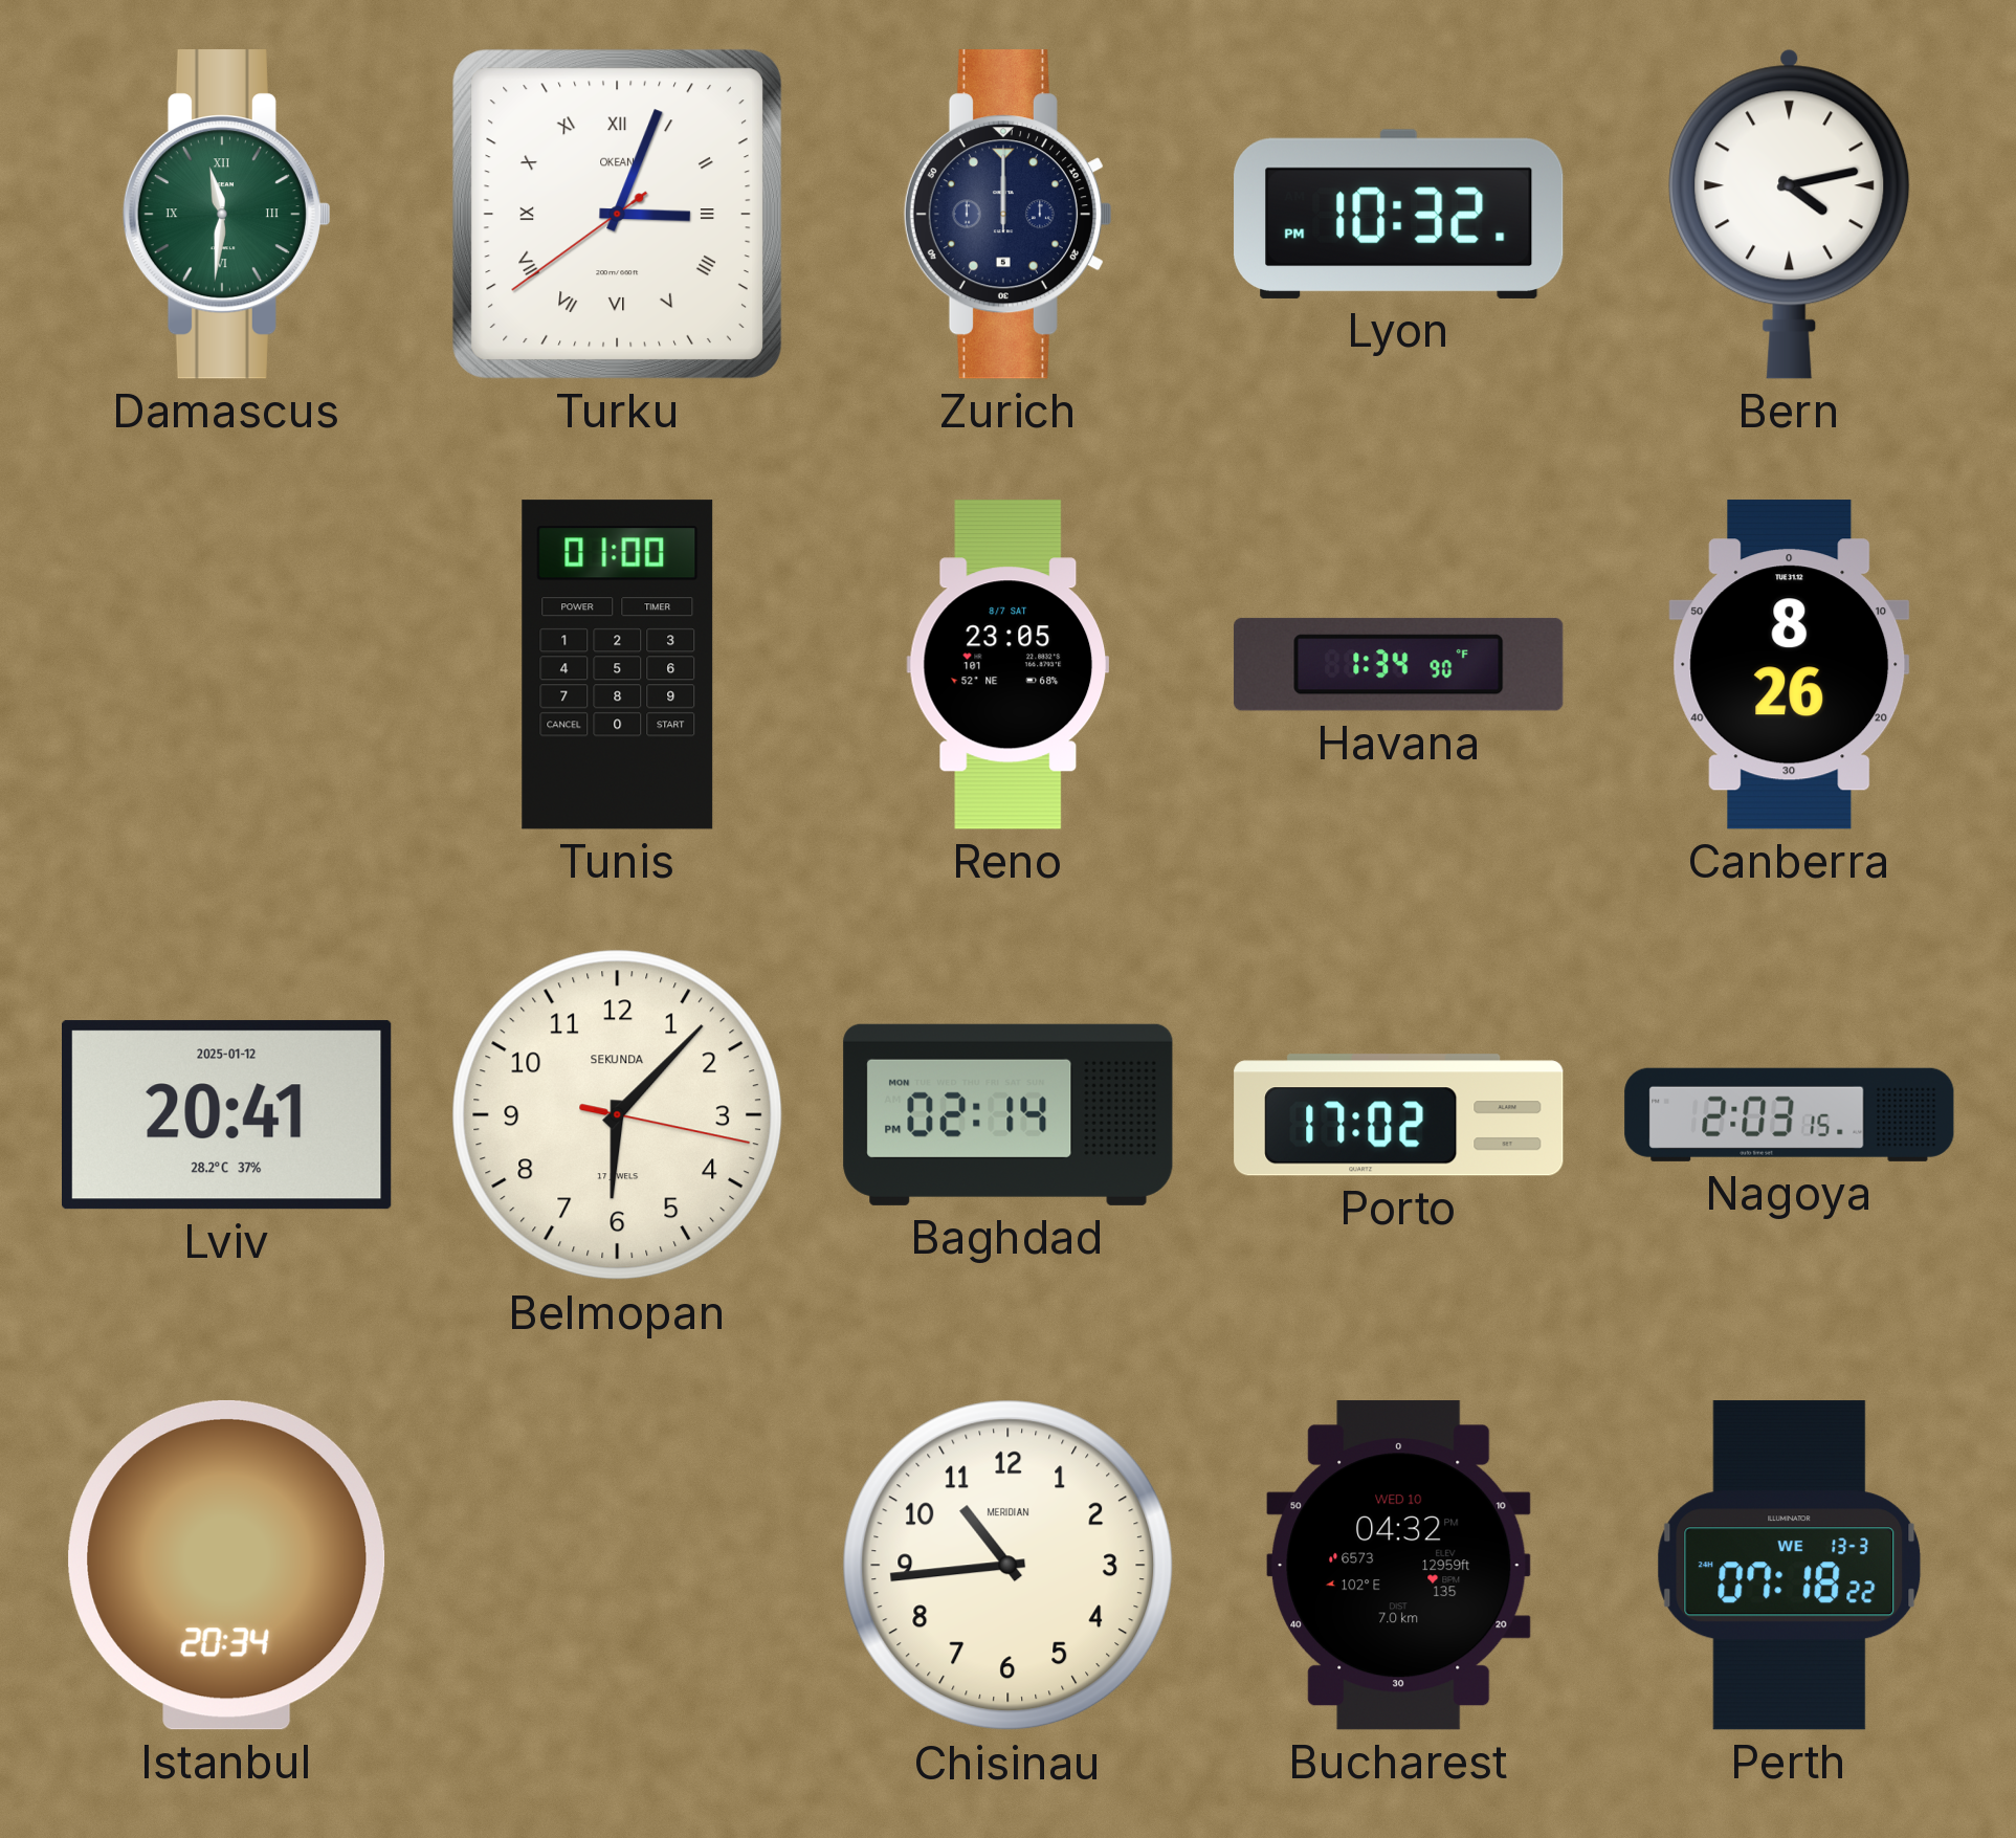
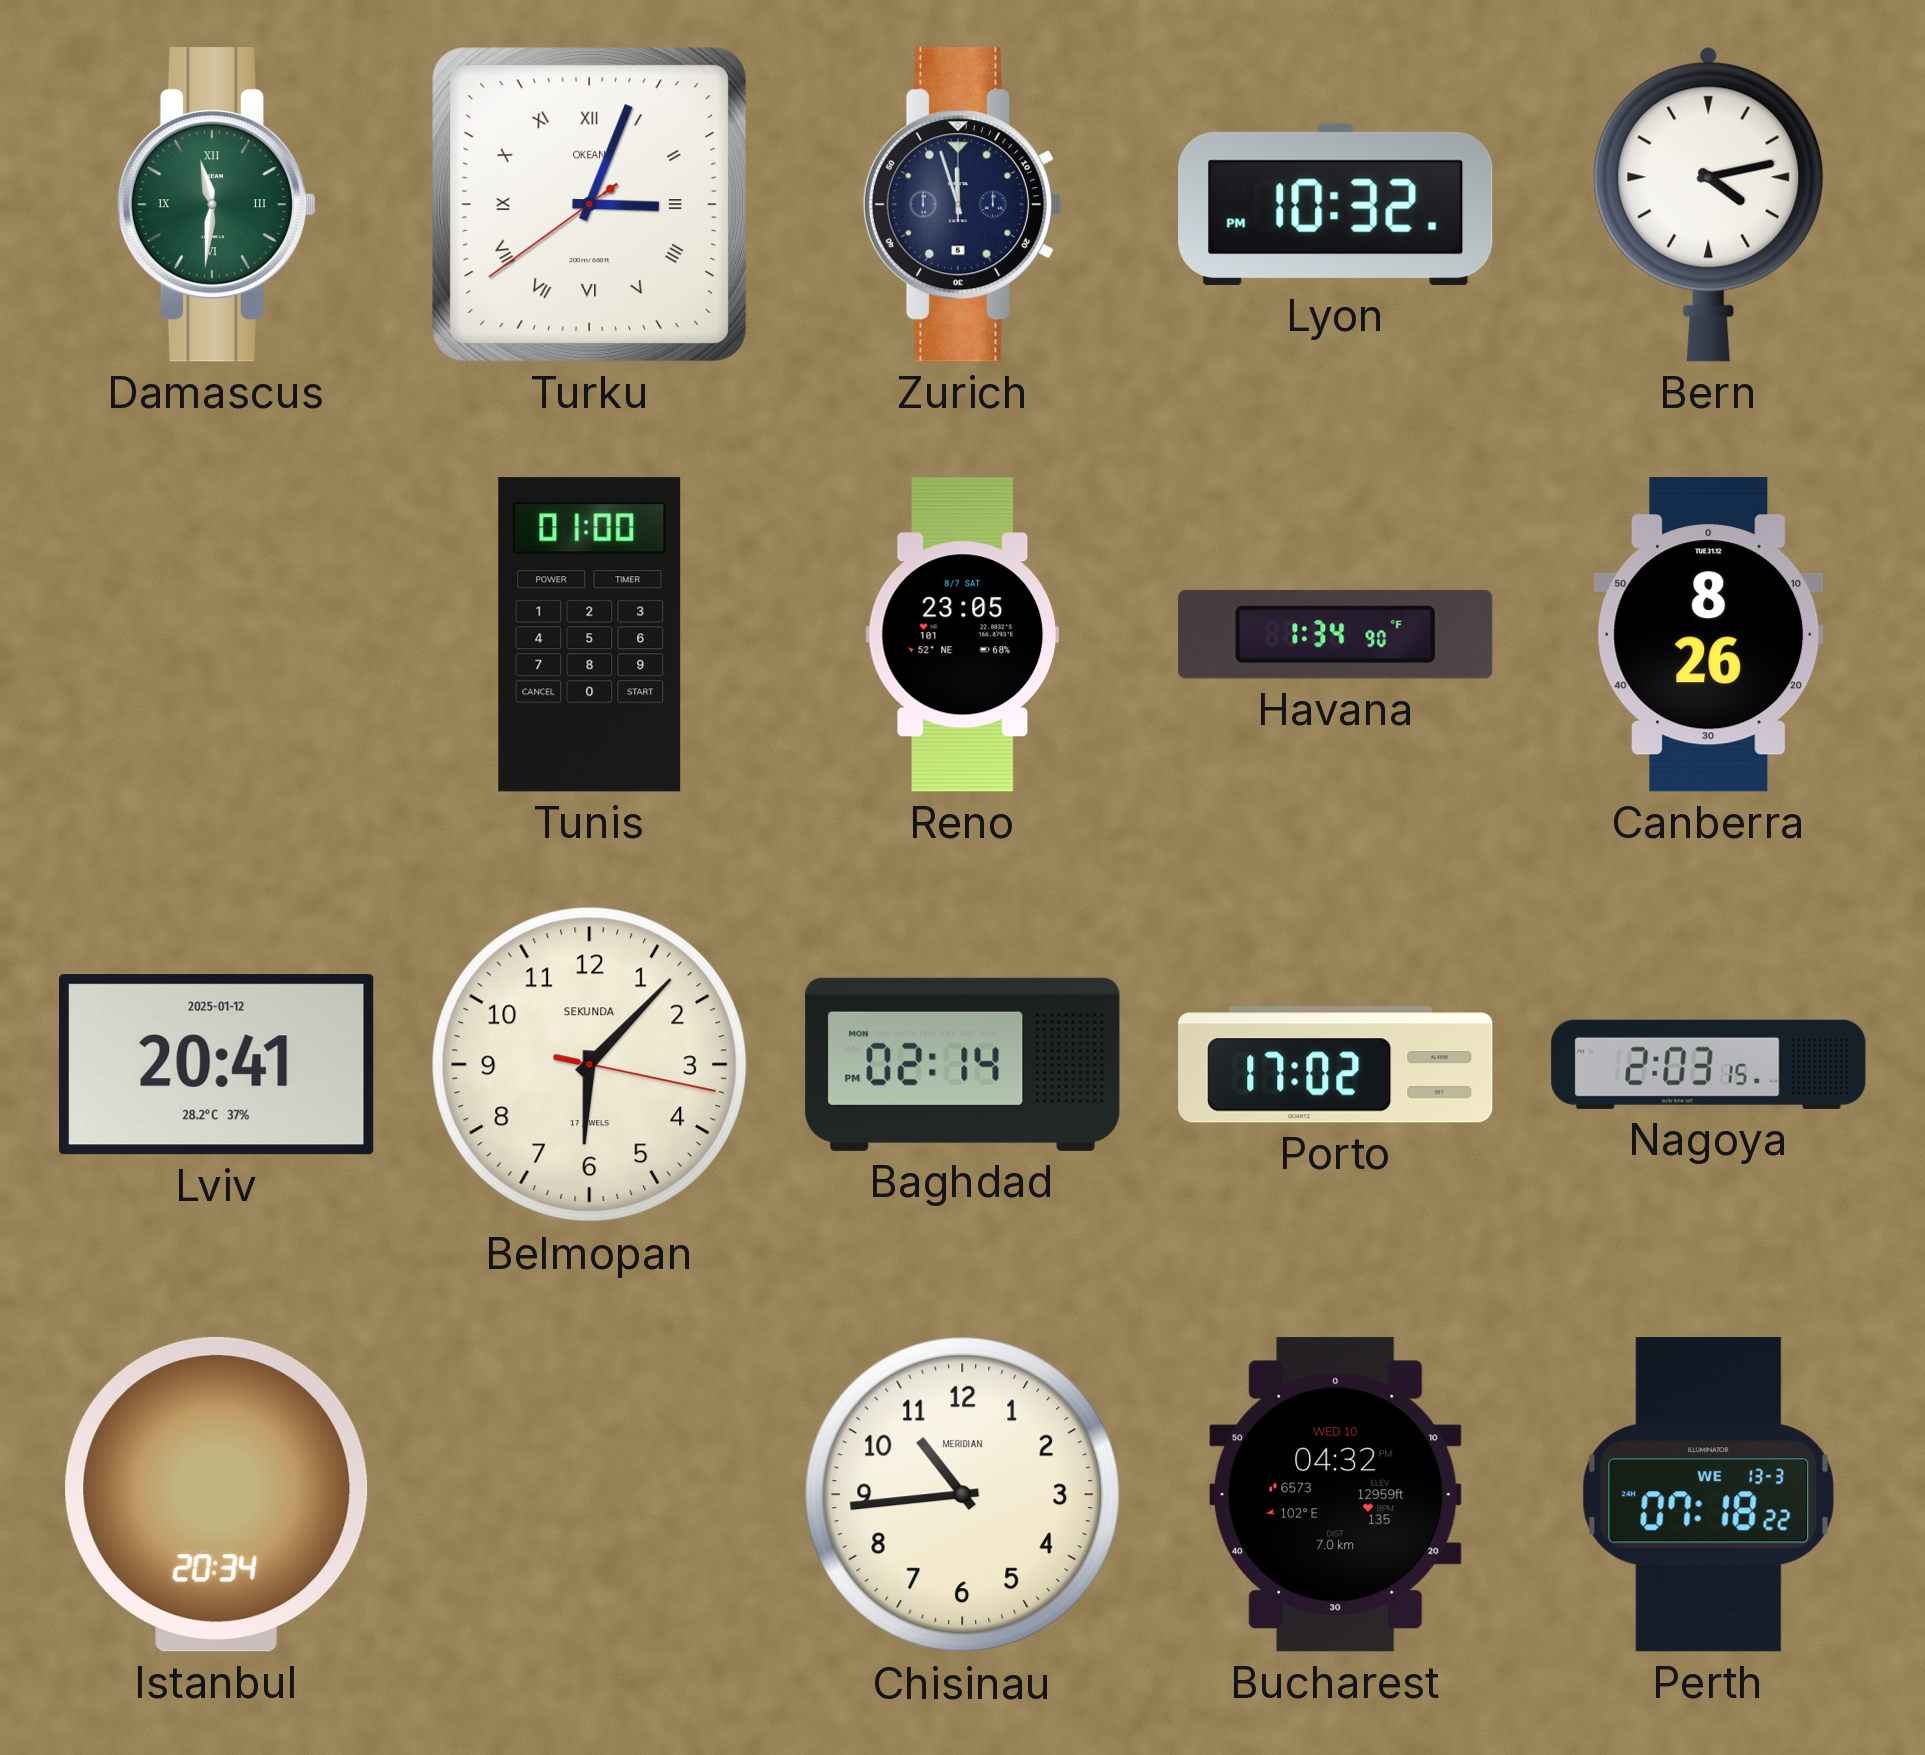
Zurich: 12:00 -> 11:57 (962, 205)
